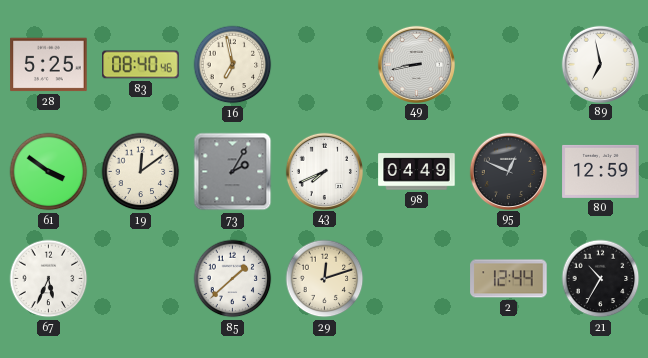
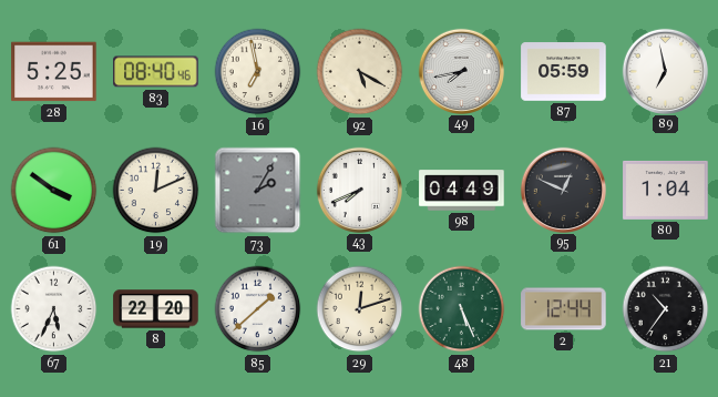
92: none -> 5:20 (360, 72)
49: 8:43 -> 7:43 (461, 71)
87: none -> 05:59 (564, 72)
19: 12:09 -> 12:11 (156, 191)
80: 12:59 -> 1:04 (666, 190)
8: none -> 22:20 (156, 309)
48: none -> 5:26 (462, 309)
21: 10:35 -> 10:36 (666, 309)
